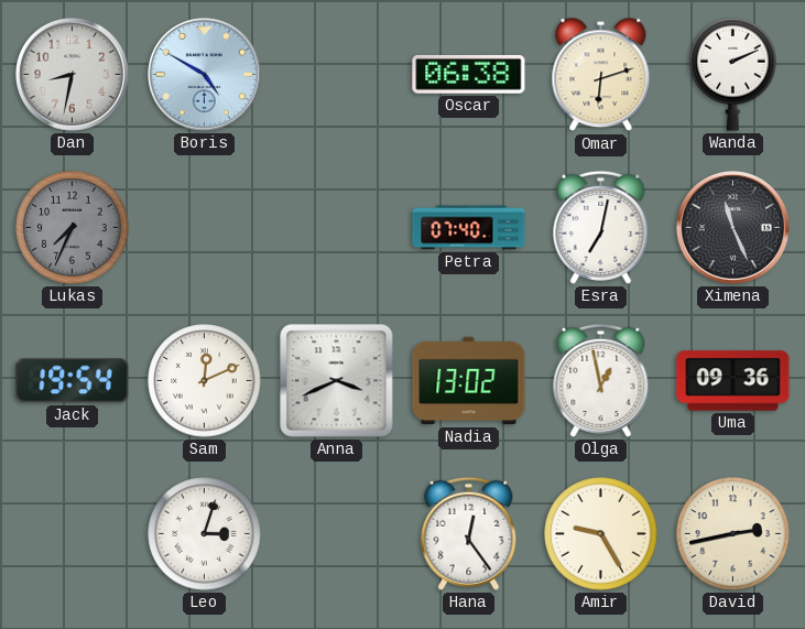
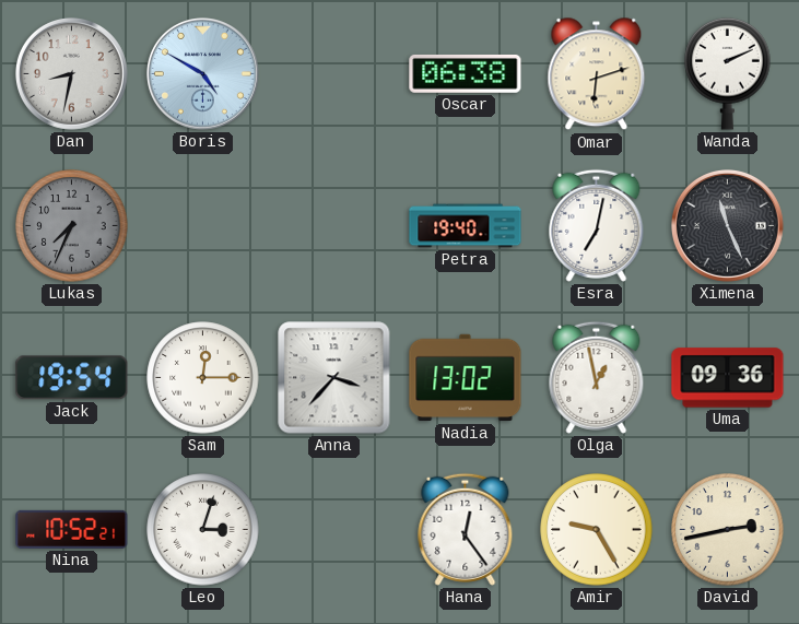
Petra: 07:40 -> 19:40 (466, 226)
Sam: 12:11 -> 12:15 (203, 378)
Anna: 3:41 -> 3:37 (334, 378)
Nina: none -> 10:52 (72, 529)
